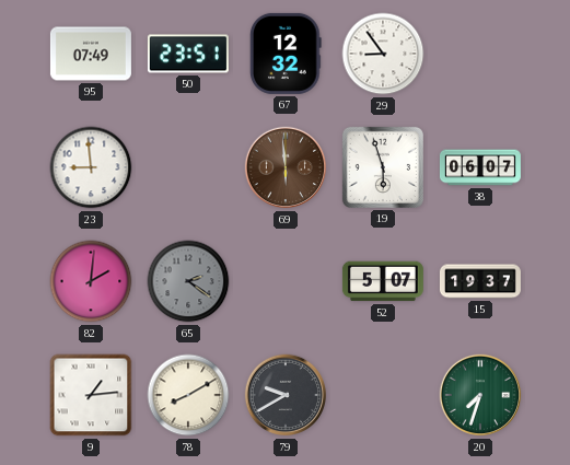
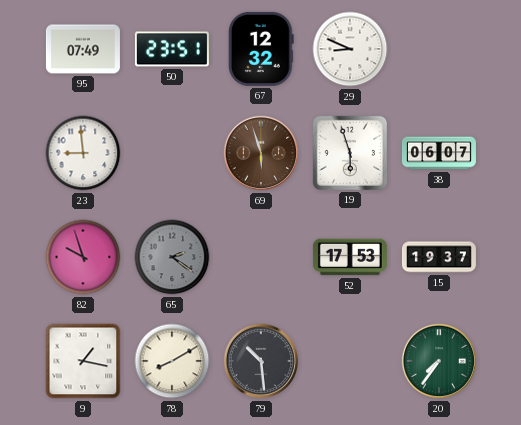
29: 8:54 -> 8:49 (350, 49)
69: 5:59 -> 5:57 (261, 153)
82: 2:01 -> 9:57 (83, 257)
52: 5:07 -> 17:53 (350, 257)
9: 1:14 -> 1:17 (83, 361)
79: 9:40 -> 10:29 (261, 361)
20: 7:33 -> 7:36 (439, 361)
